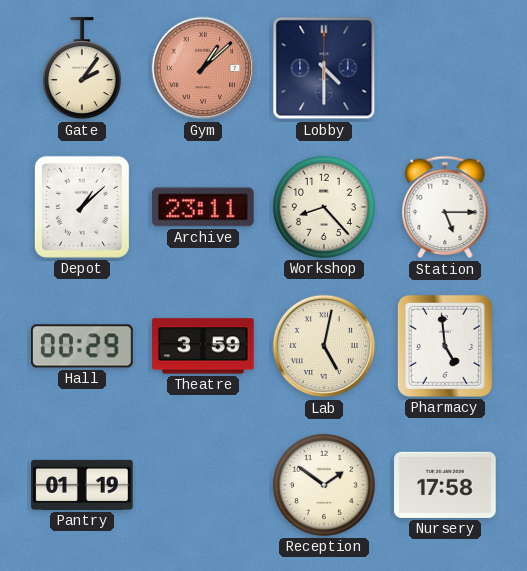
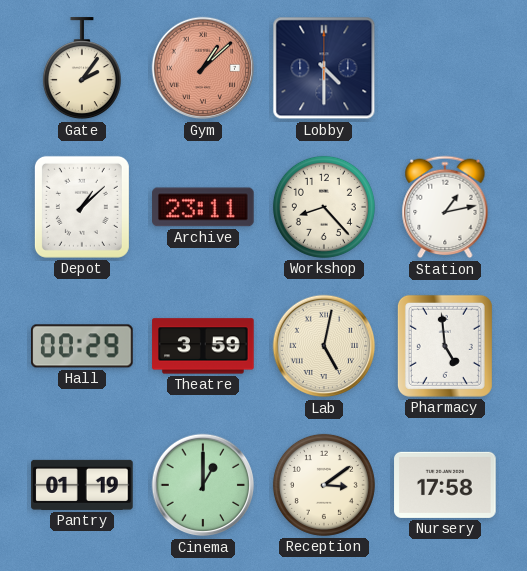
Station: 5:15 -> 1:13 (445, 207)
Cinema: none -> 1:00 (203, 485)
Reception: 1:51 -> 3:09 (324, 485)
